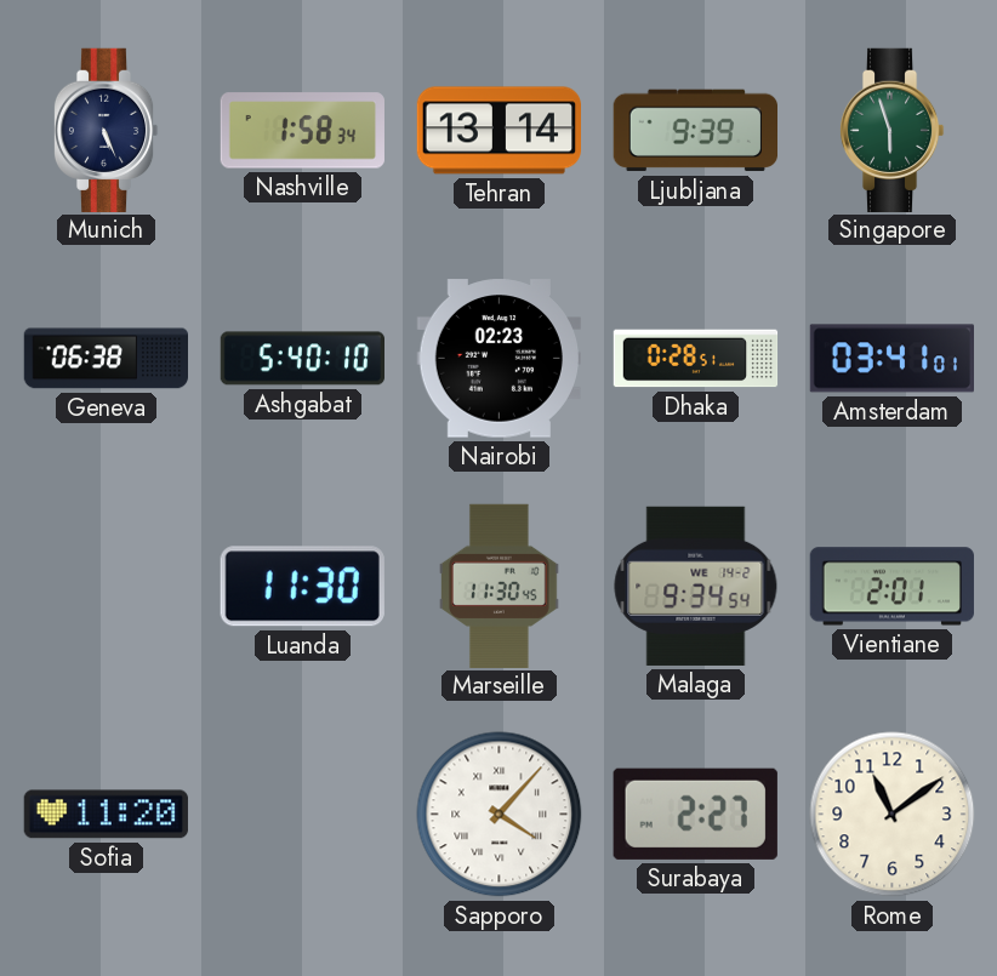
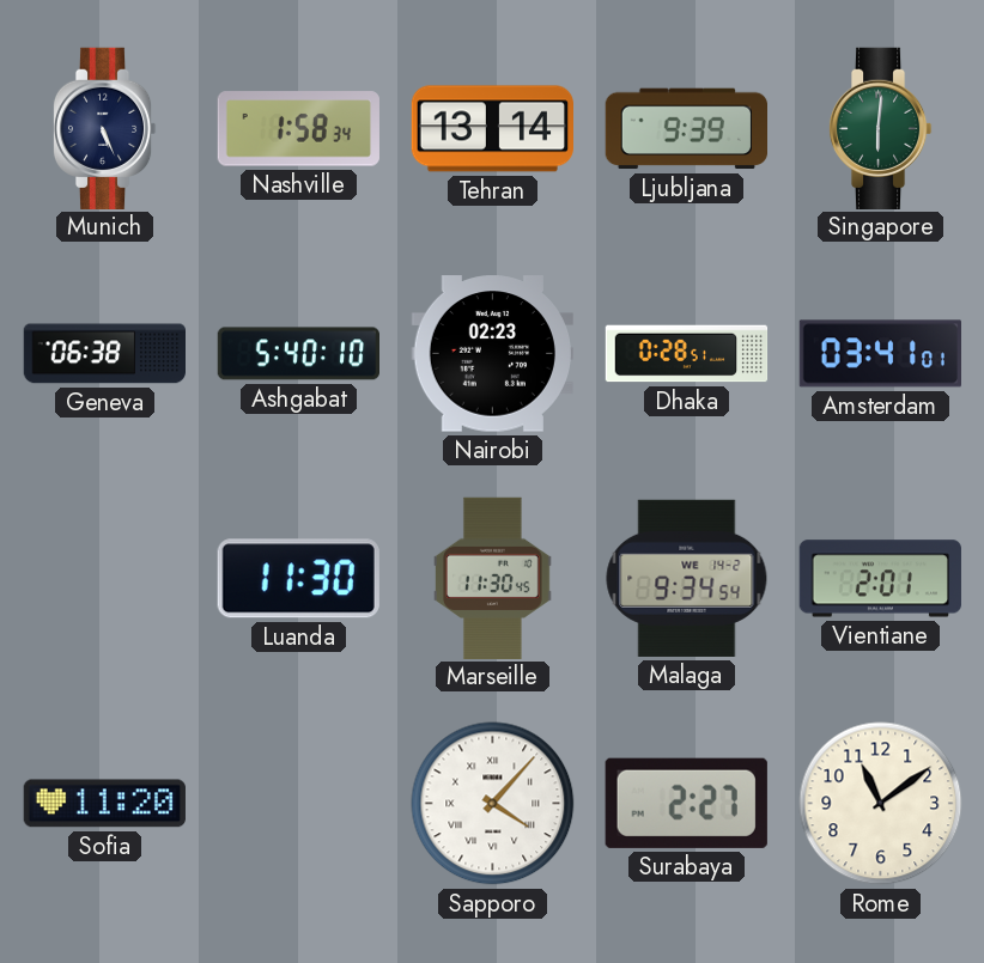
Singapore: 5:57 -> 6:01 (880, 128)
